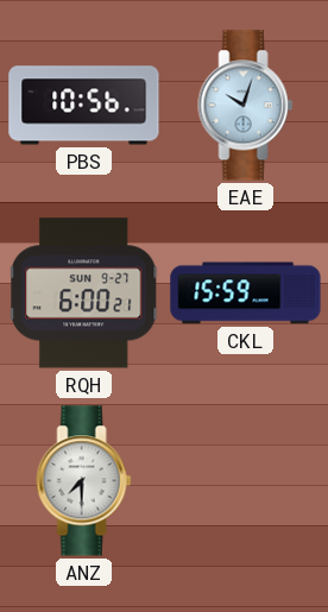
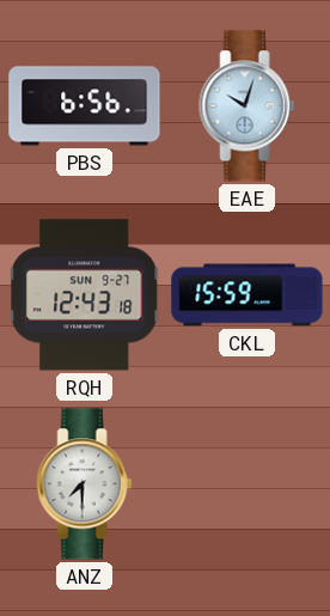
PBS: 10:56 -> 6:56 (85, 106)
RQH: 6:00 -> 12:43 (85, 295)
